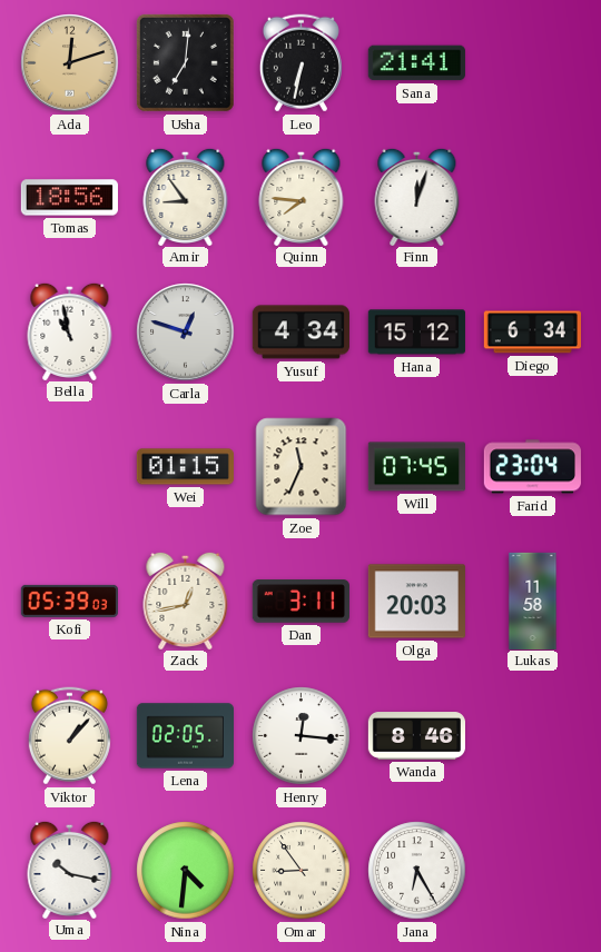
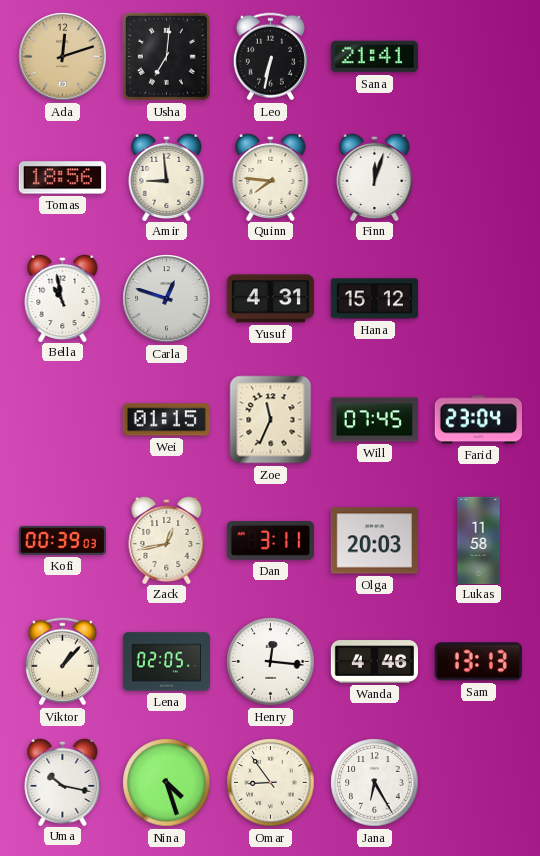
Amir: 8:54 -> 8:59 (167, 176)
Yusuf: 4:34 -> 4:31 (270, 299)
Diego: 6:34 -> none (532, 333)
Kofi: 05:39 -> 00:39 (62, 540)
Wanda: 8:46 -> 4:46 (374, 662)
Sam: none -> 13:13 (478, 662)
Nina: 4:31 -> 4:27 (167, 783)
